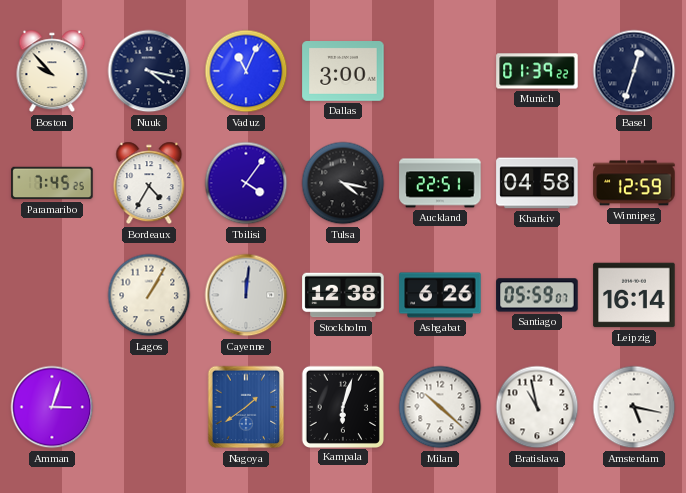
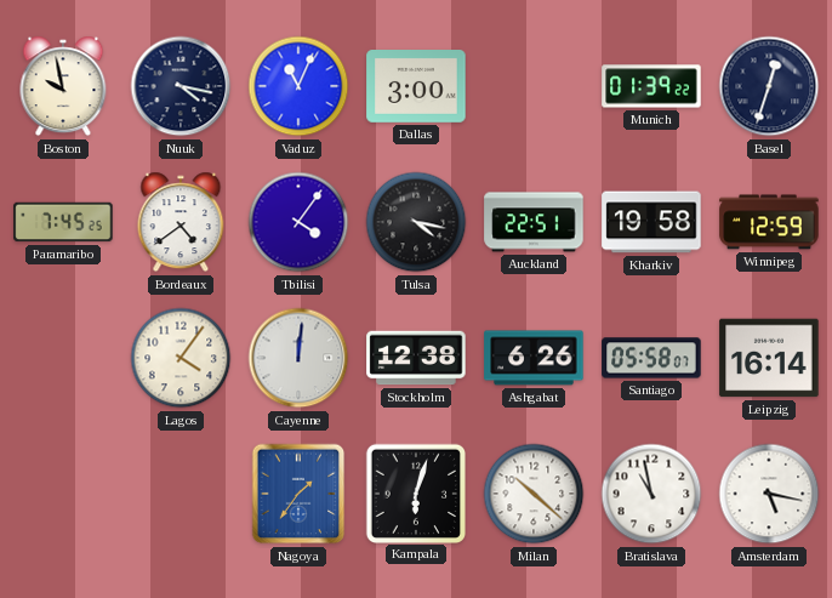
Boston: 9:53 -> 9:58 (63, 86)
Bordeaux: 4:35 -> 4:39 (181, 222)
Kharkiv: 04:58 -> 19:58 (651, 222)
Lagos: 1:05 -> 4:06 (181, 358)
Santiago: 05:59 -> 05:58 (651, 358)
Amman: 3:03 -> none (52, 407)
Nagoya: 1:39 -> 1:36 (298, 494)
